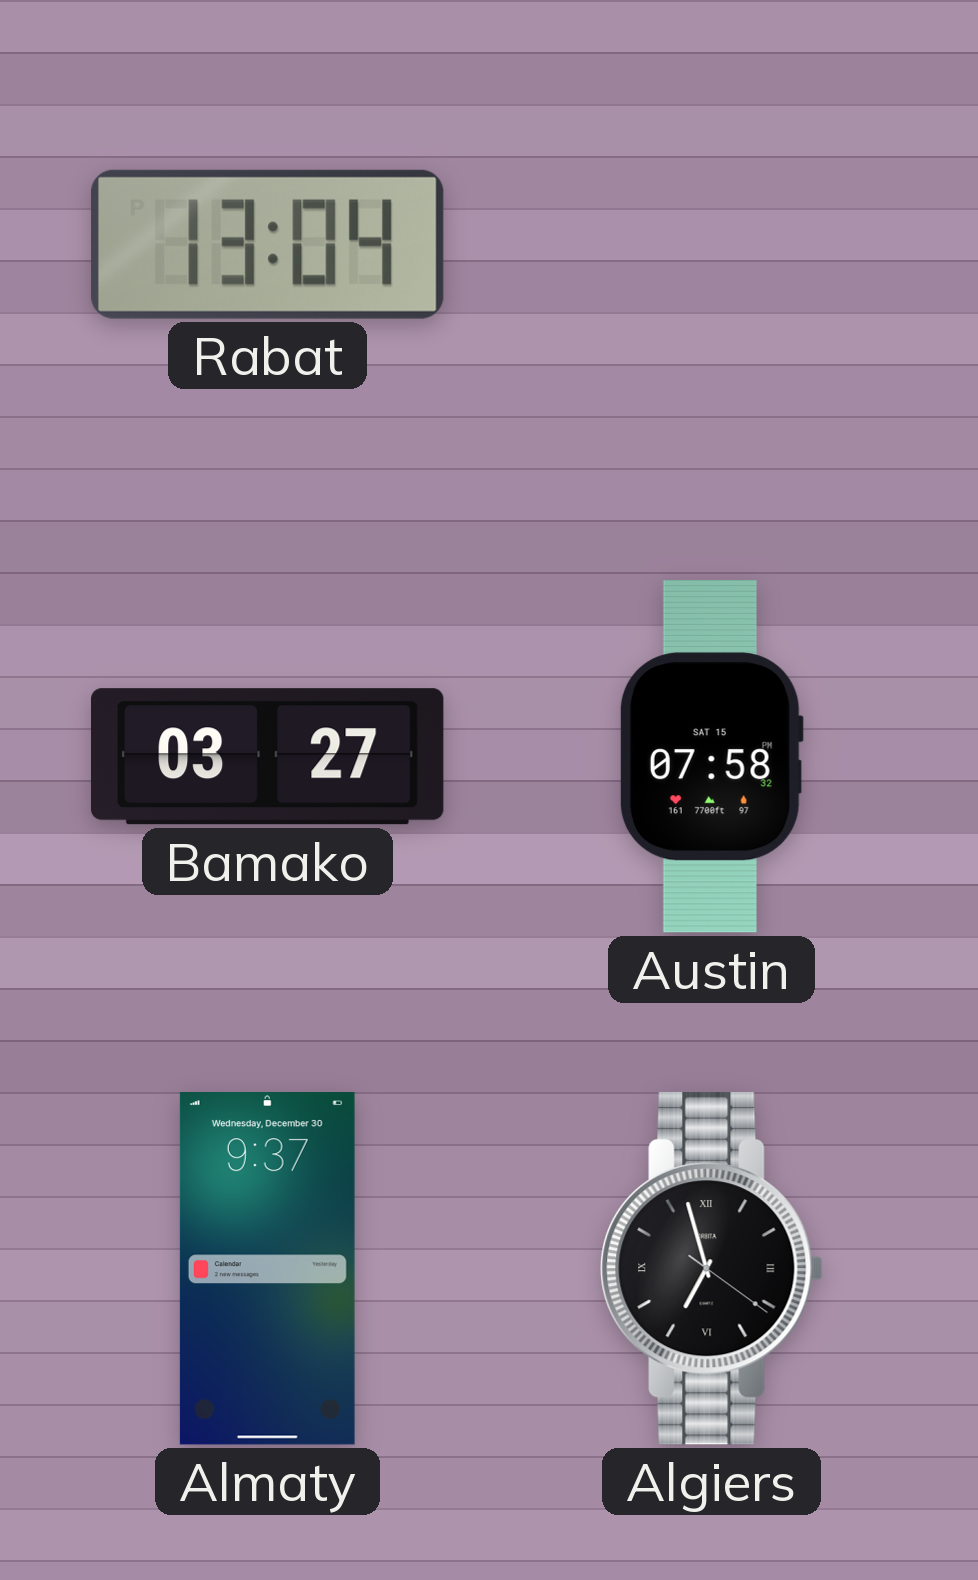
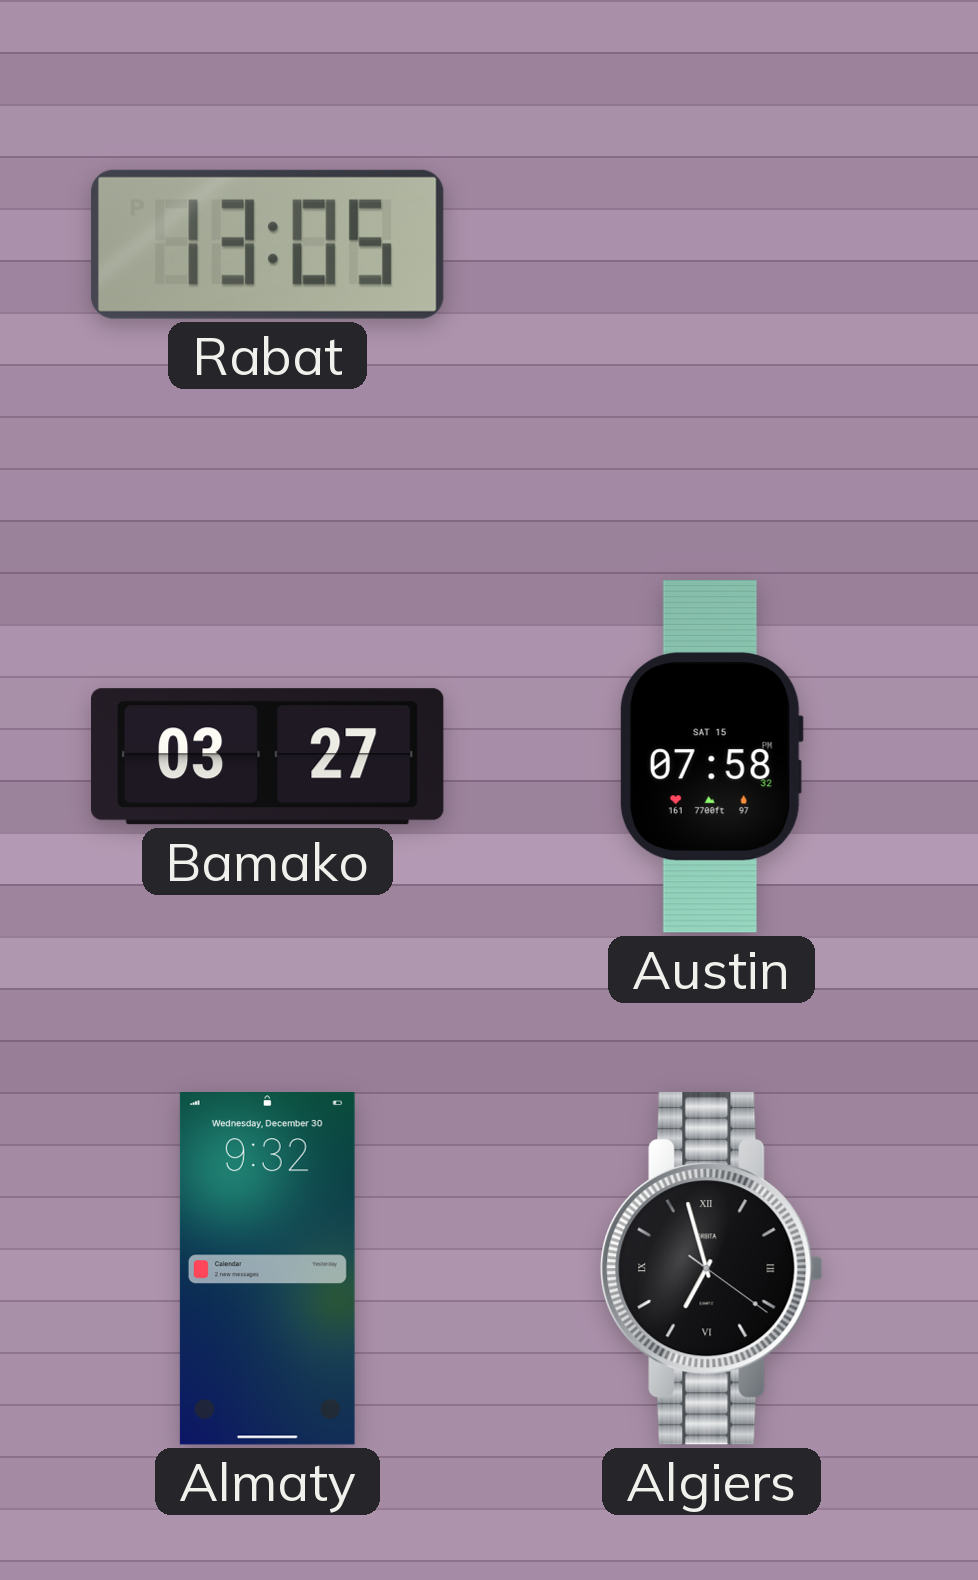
Rabat: 13:04 -> 13:05 (267, 244)
Almaty: 9:37 -> 9:32 (267, 1269)
